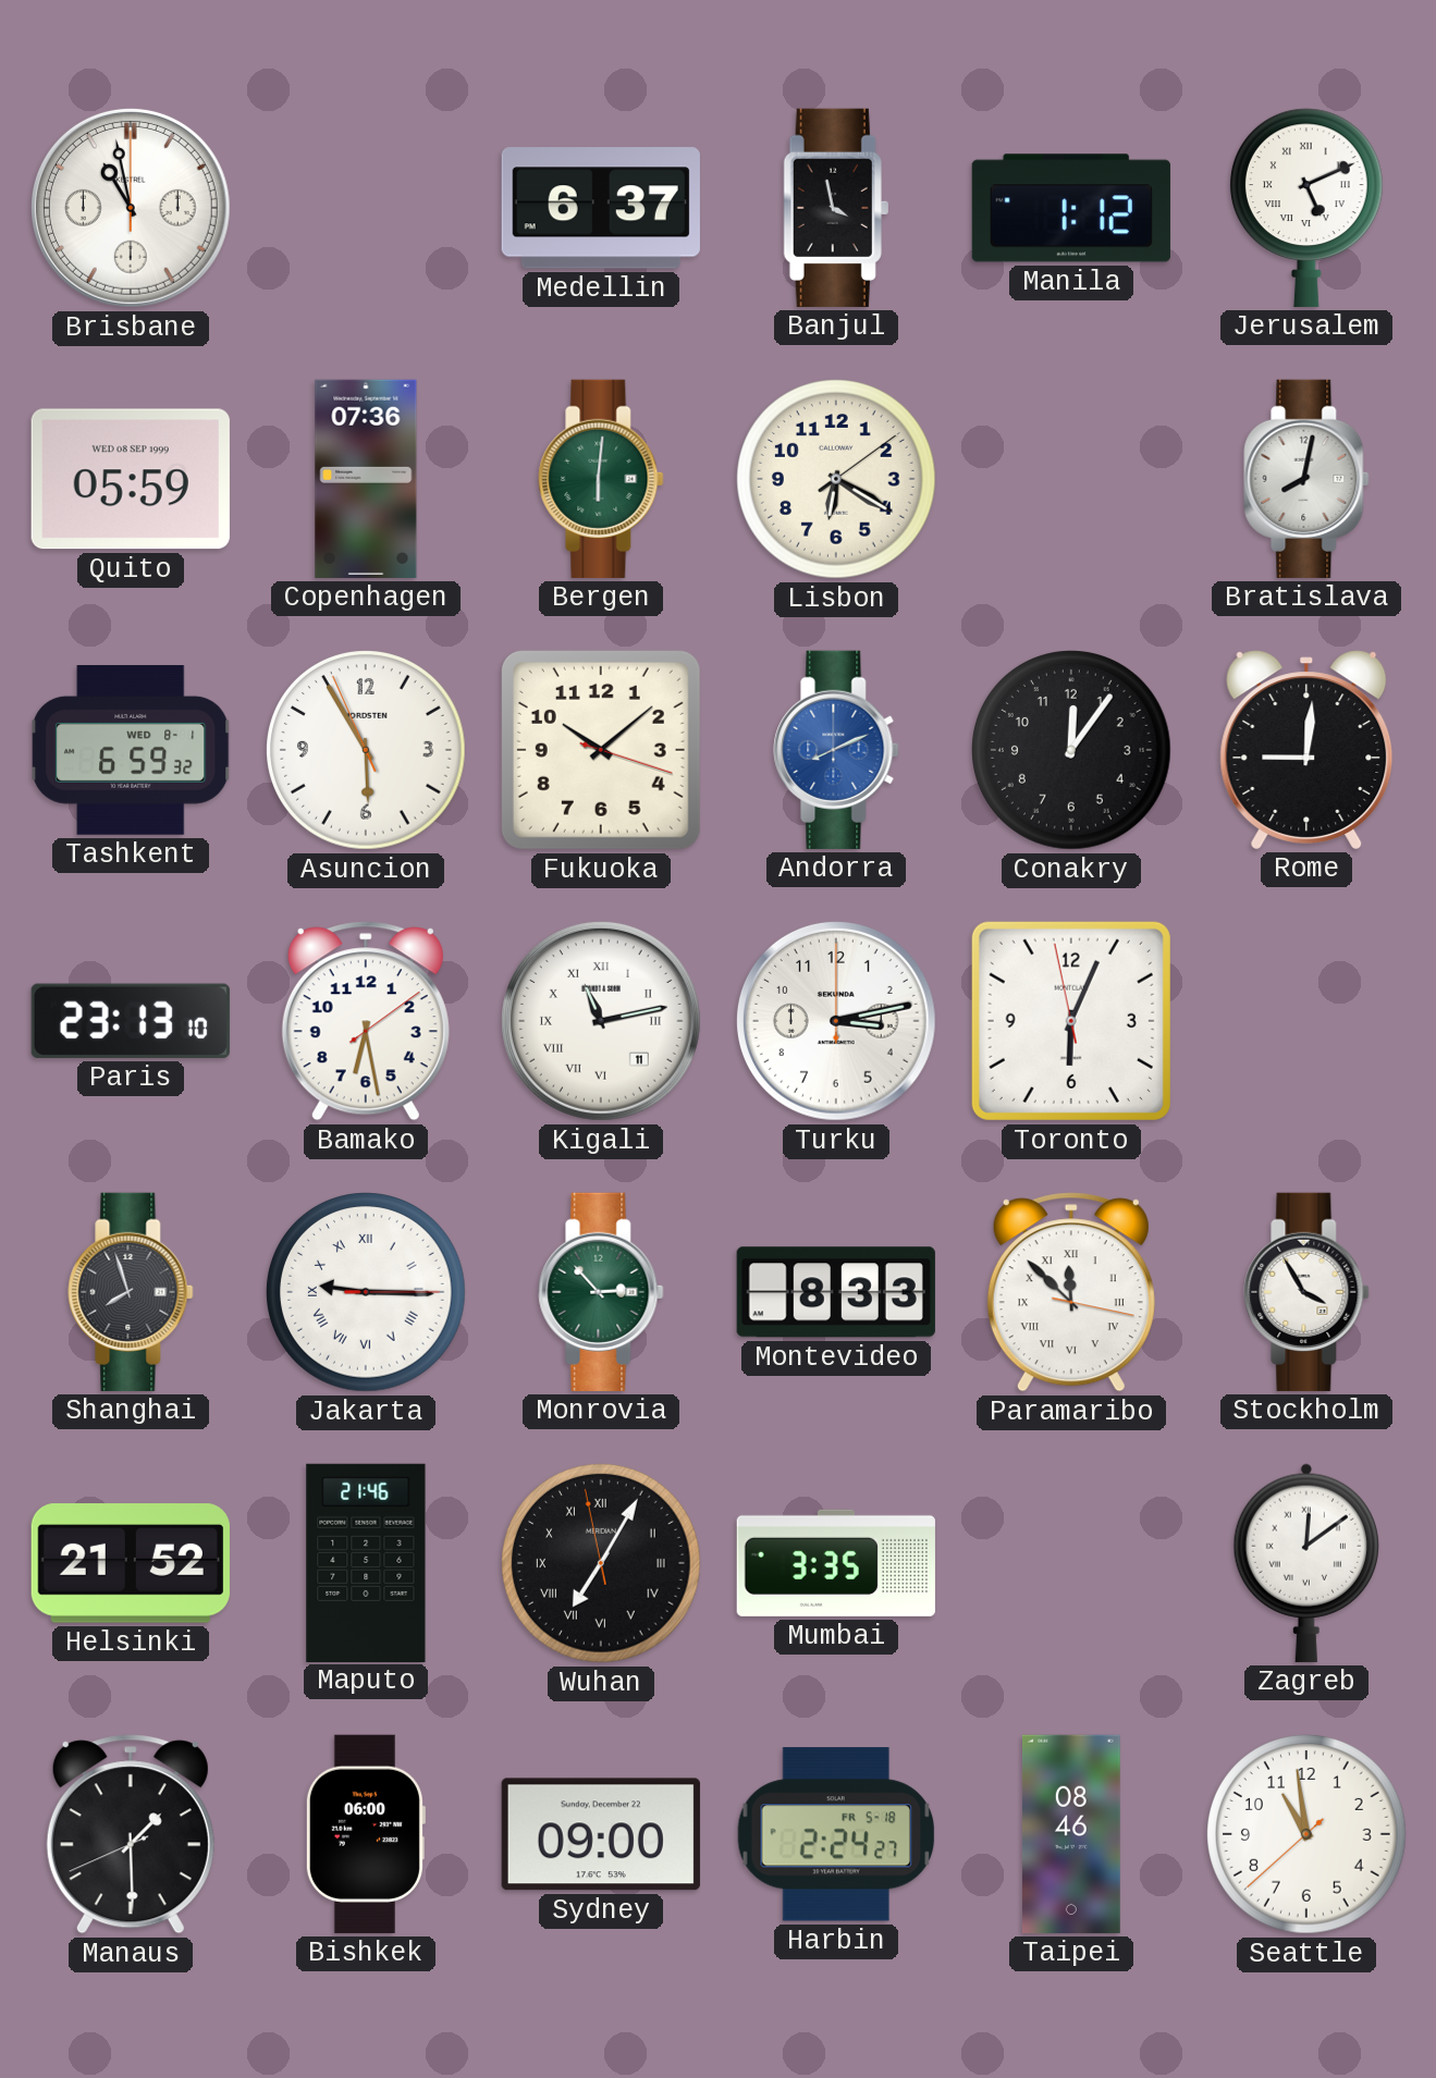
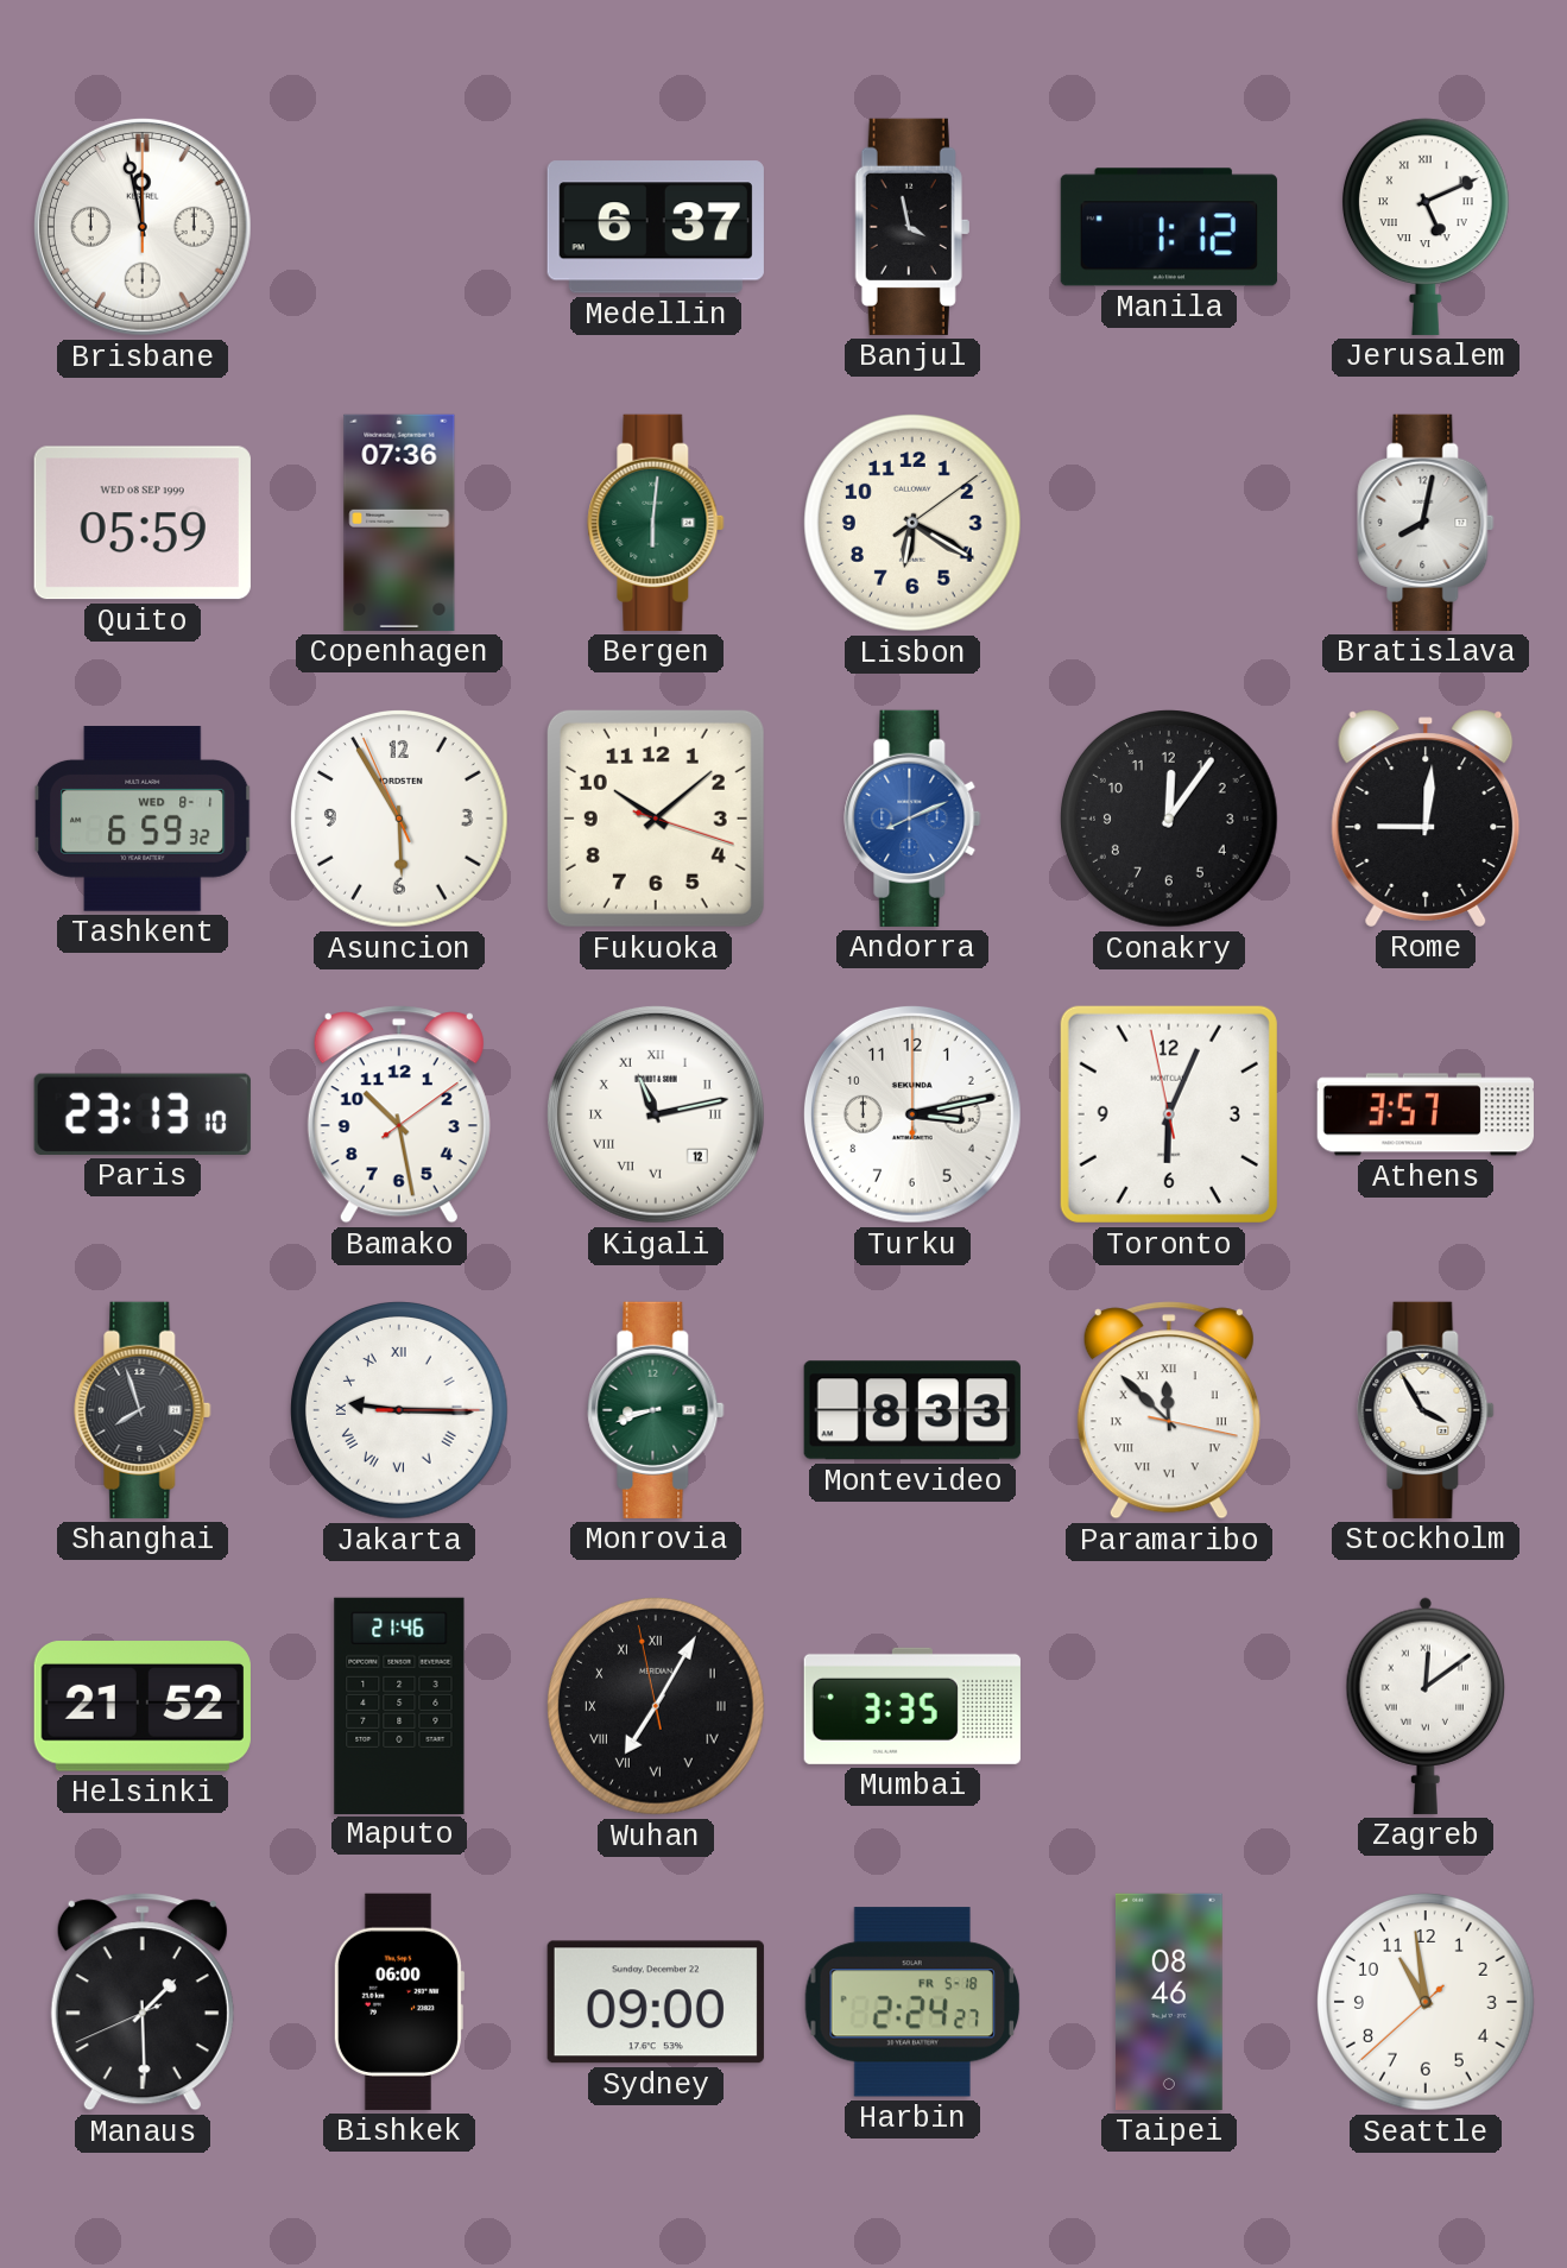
Brisbane: 10:58 -> 11:58 (143, 227)
Bamako: 6:28 -> 10:28 (399, 1114)
Kigali date: 11 -> 12 (656, 1114)
Athens: none -> 3:57 (1426, 1114)
Monrovia: 2:53 -> 8:42 (656, 1410)
